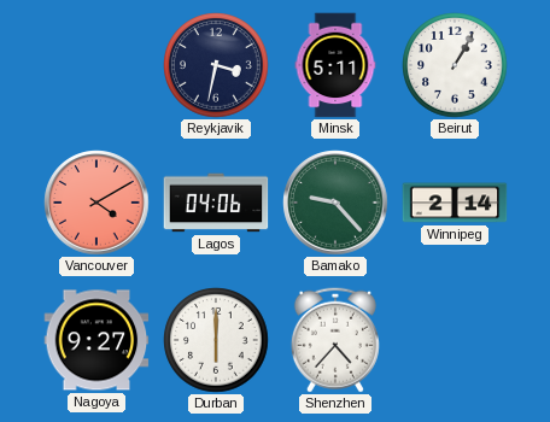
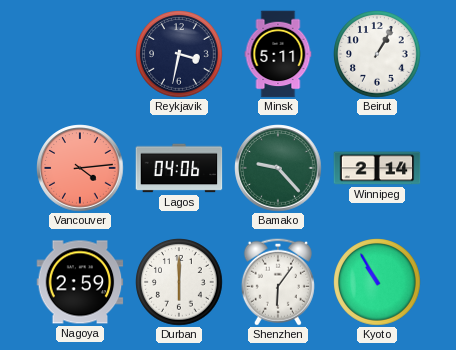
Vancouver: 4:10 -> 4:14 (80, 168)
Nagoya: 9:27 -> 2:59 (80, 282)
Shenzhen: 4:37 -> 6:06 (278, 282)
Kyoto: none -> 10:55 (377, 282)
